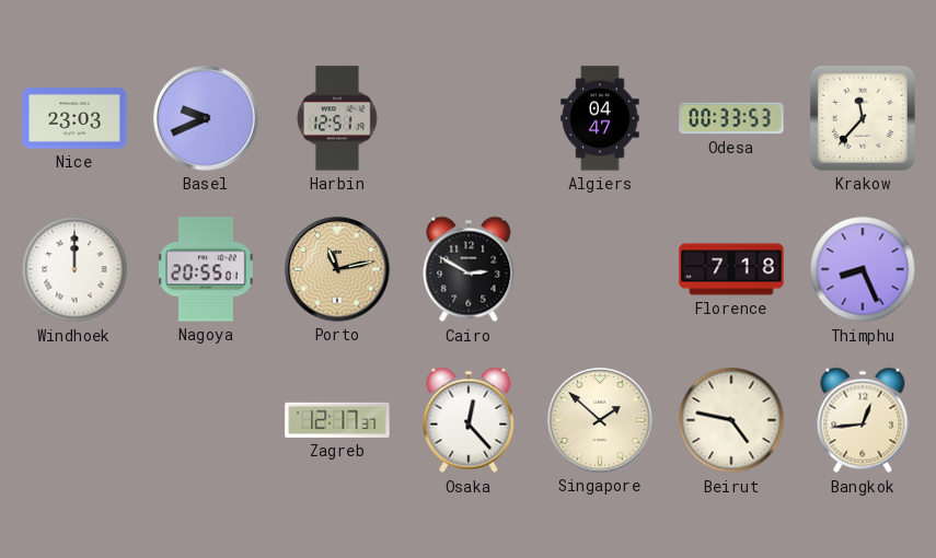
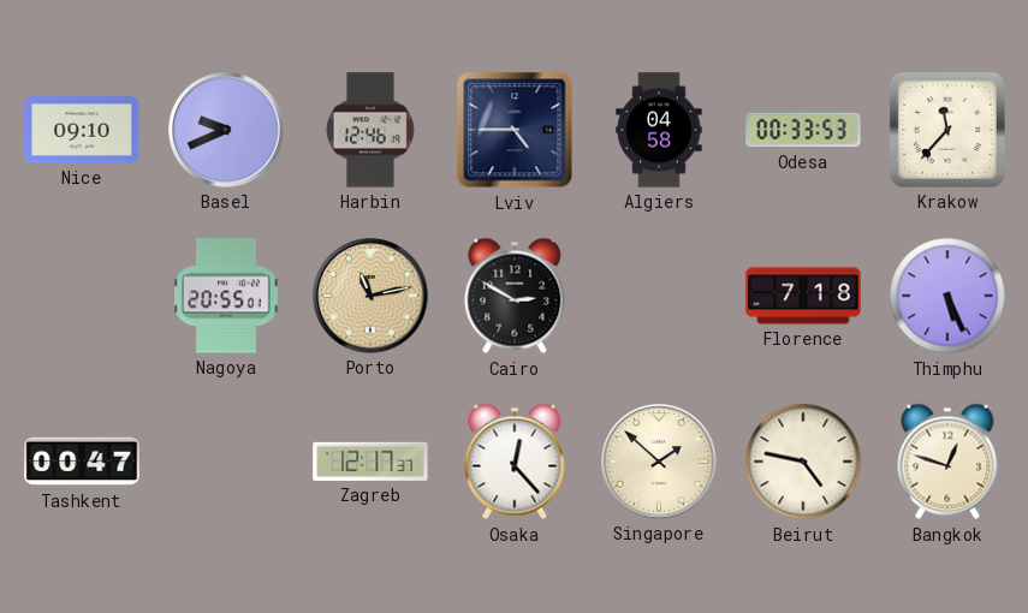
Nice: 23:03 -> 09:10 (82, 130)
Harbin: 12:51 -> 12:46 (370, 130)
Lviv: none -> 4:45 (515, 130)
Algiers: 04:47 -> 04:58 (659, 130)
Windhoek: 12:00 -> none (74, 269)
Thimphu: 8:26 -> 5:26 (947, 296)
Tashkent: none -> 00:47 (82, 462)
Bangkok: 12:44 -> 12:48 (947, 462)
